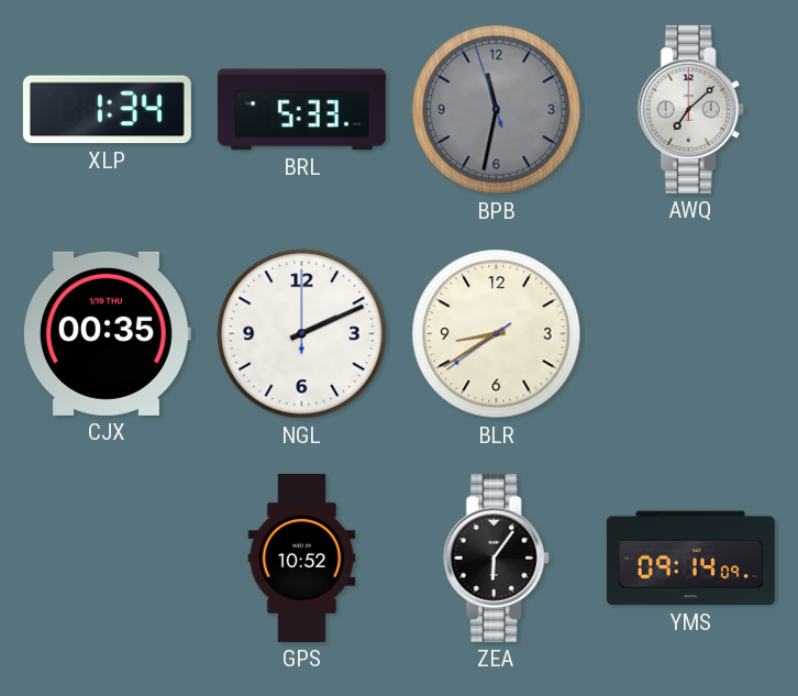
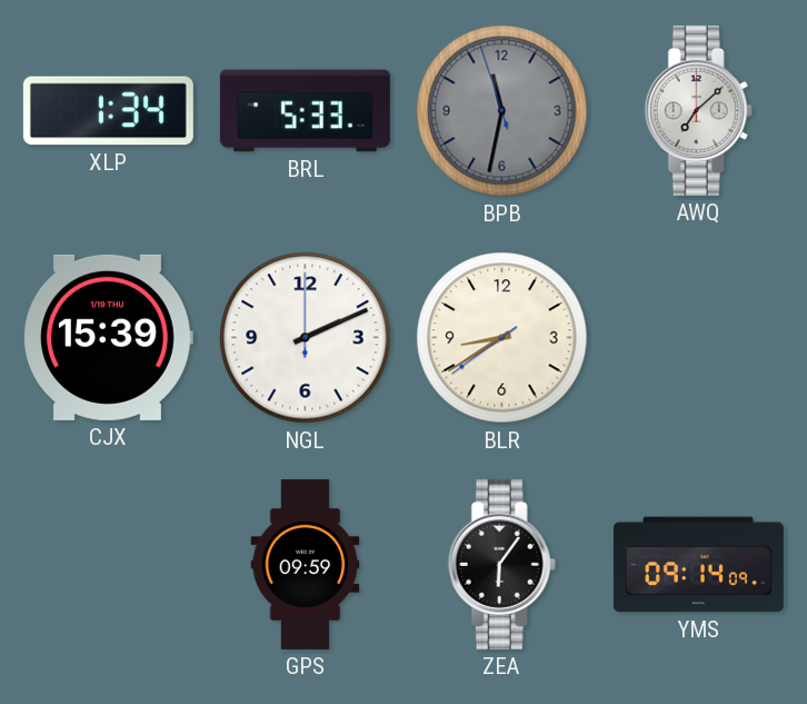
CJX: 00:35 -> 15:39 (108, 337)
GPS: 10:52 -> 09:59 (306, 564)
